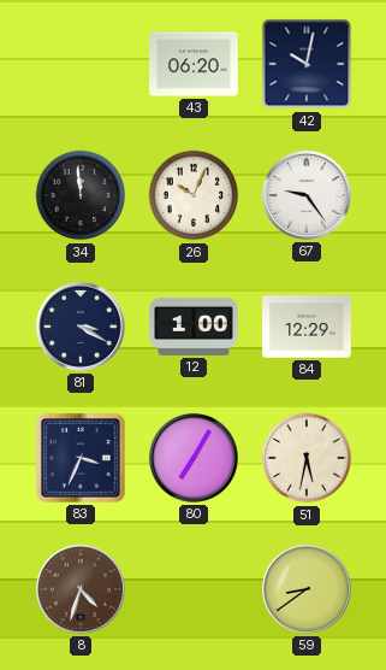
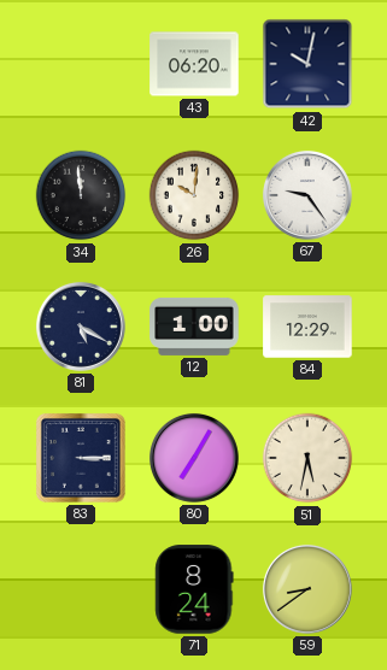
26: 10:04 -> 10:01 (194, 195)
81: 3:20 -> 5:20 (81, 327)
83: 3:34 -> 3:15 (81, 458)
8: 4:33 -> none (81, 589)
71: none -> 8:24 (194, 589)
